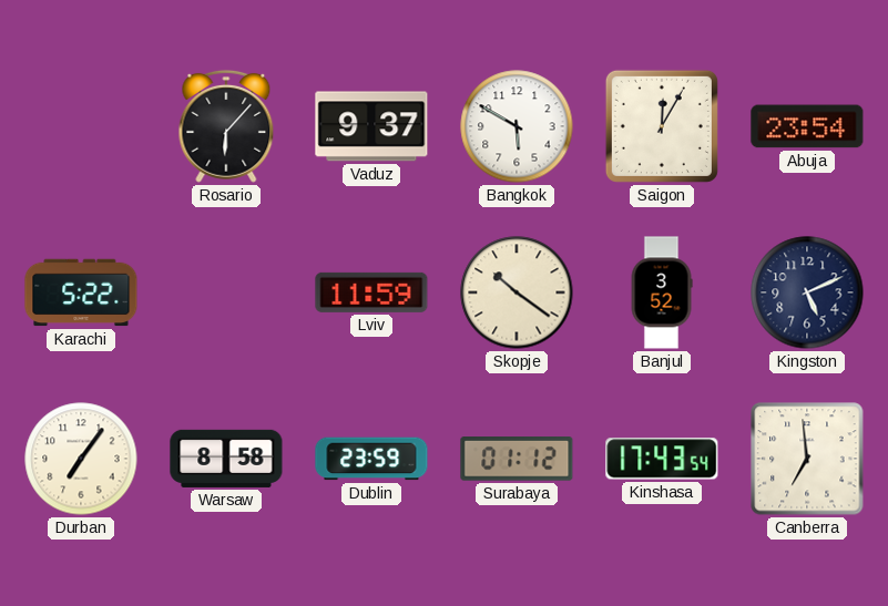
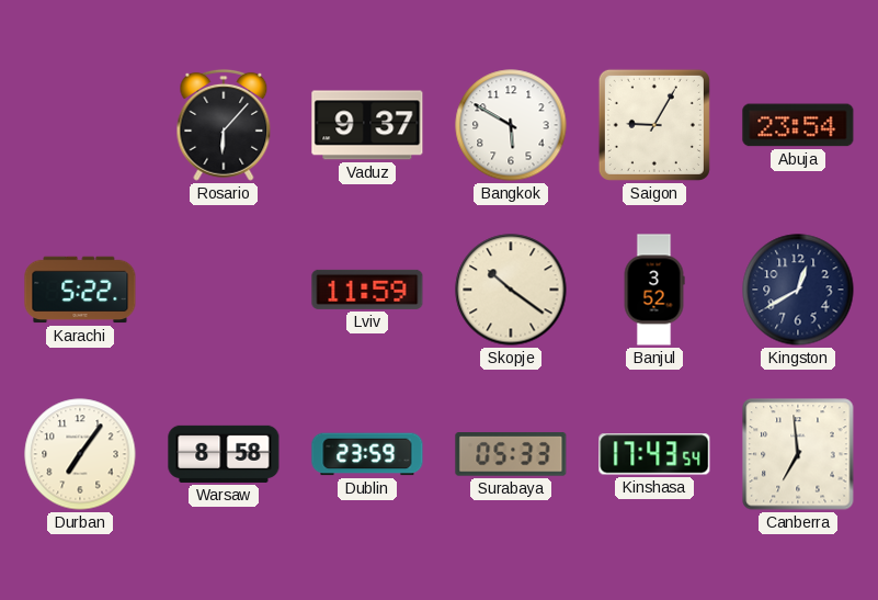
Saigon: 12:05 -> 9:05 (654, 125)
Kingston: 5:11 -> 12:40 (798, 290)
Surabaya: 01:12 -> 05:33 (511, 455)
